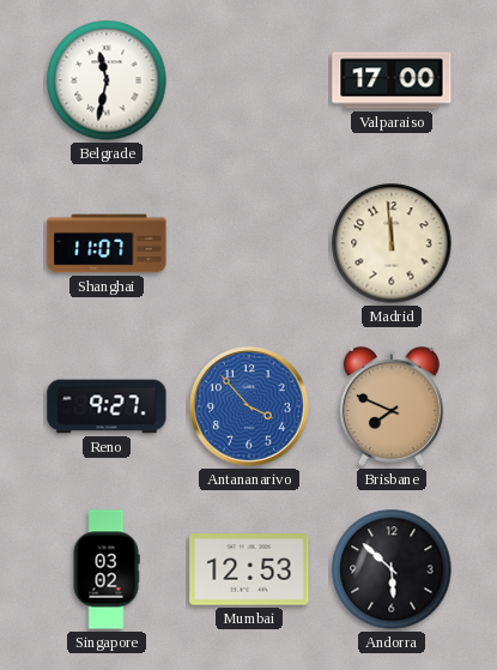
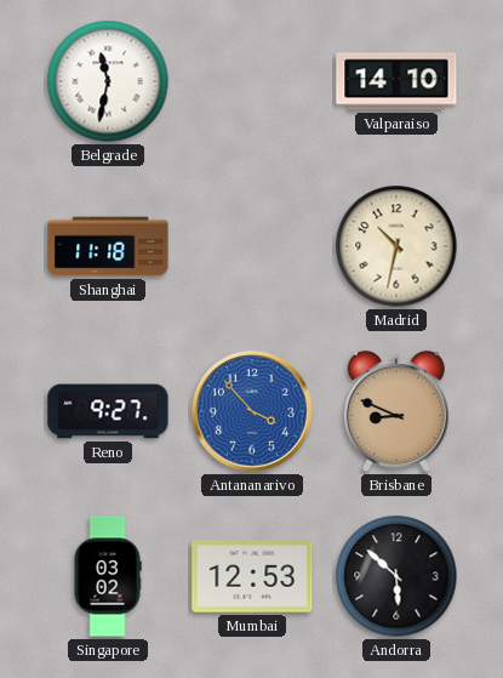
Valparaiso: 17:00 -> 14:10 (396, 81)
Shanghai: 11:07 -> 11:18 (108, 246)
Madrid: 11:59 -> 10:32 (396, 246)
Brisbane: 7:49 -> 8:49 (396, 411)
